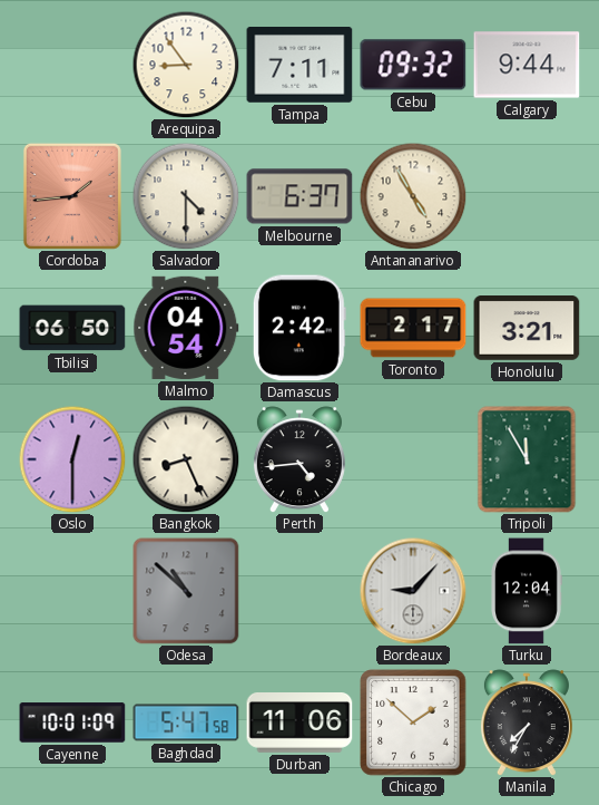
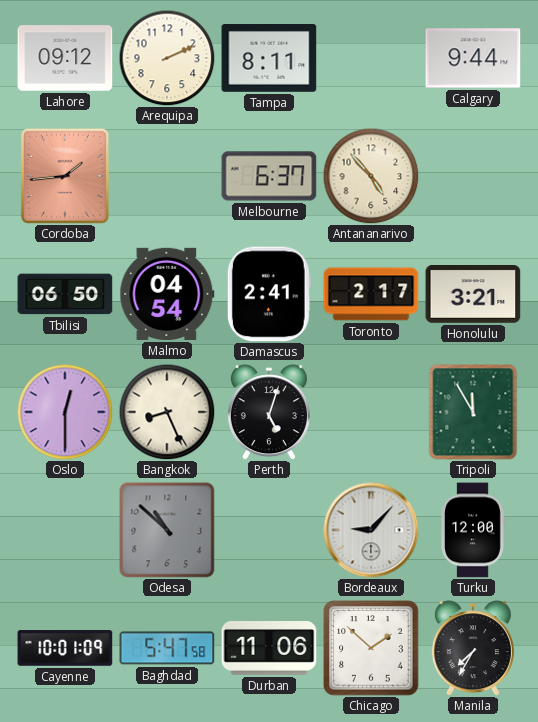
Lahore: none -> 09:12 (65, 58)
Arequipa: 8:54 -> 2:11 (167, 58)
Tampa: 7:11 -> 8:11 (269, 59)
Cebu: 09:32 -> none (413, 65)
Salvador: 4:30 -> none (186, 196)
Antananarivo: 4:55 -> 4:53 (371, 176)
Damascus: 2:42 -> 2:41 (269, 294)
Perth: 4:44 -> 5:03 (269, 412)
Turku: 12:04 -> 12:00 (473, 530)
